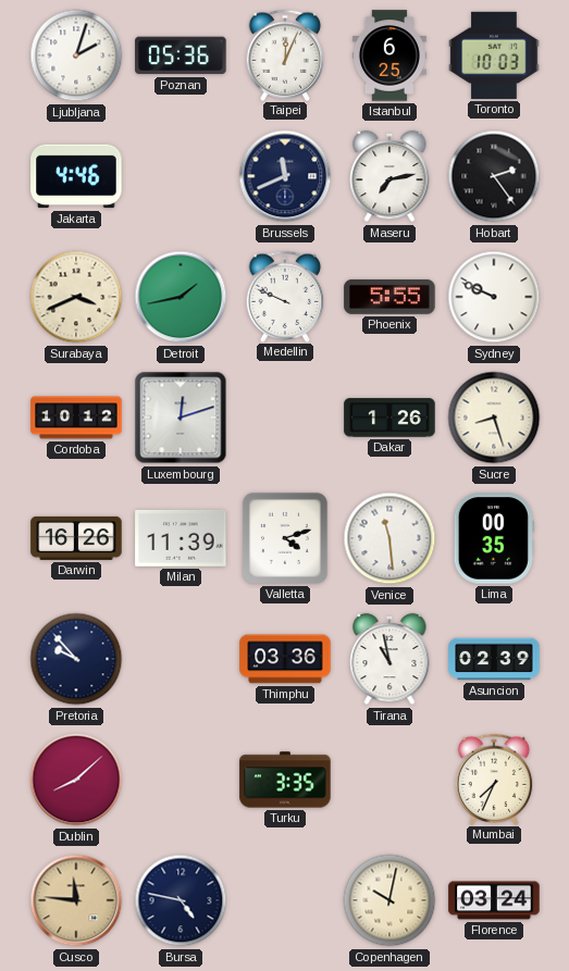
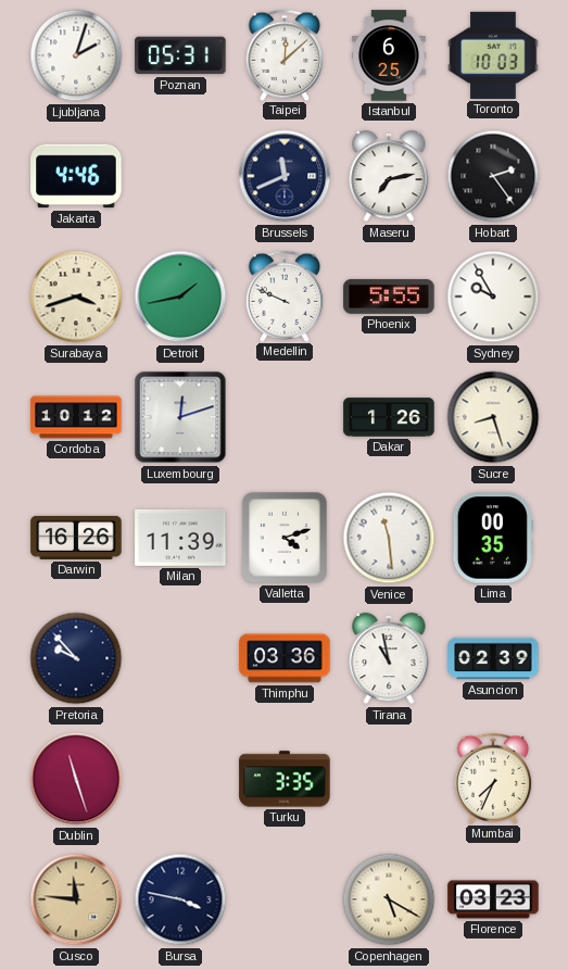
Poznan: 05:36 -> 05:31 (180, 55)
Taipei: 12:04 -> 12:08 (285, 54)
Surabaya: 3:41 -> 3:42 (76, 297)
Sydney: 9:49 -> 9:55 (493, 297)
Dublin: 8:08 -> 11:27 (76, 779)
Bursa: 4:47 -> 3:47 (180, 899)
Copenhagen: 10:02 -> 5:20 (389, 899)
Florence: 03:24 -> 03:23 (493, 899)
